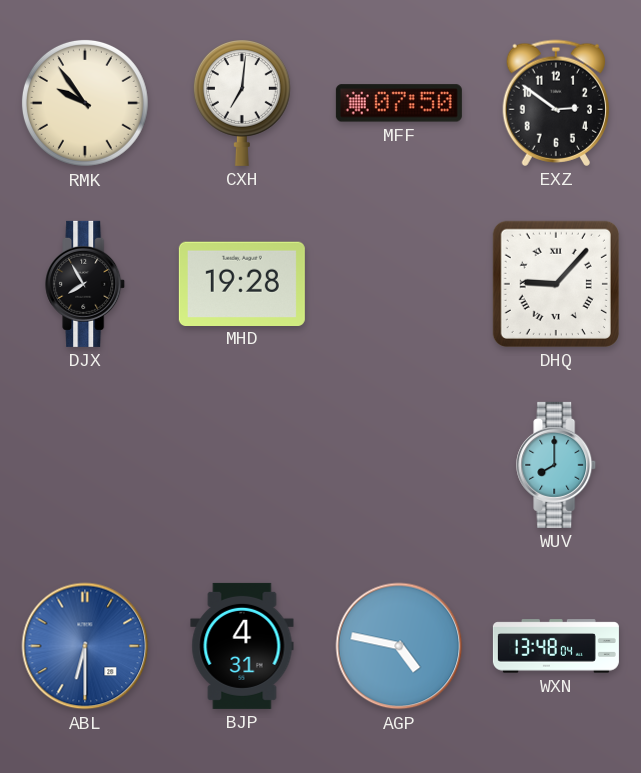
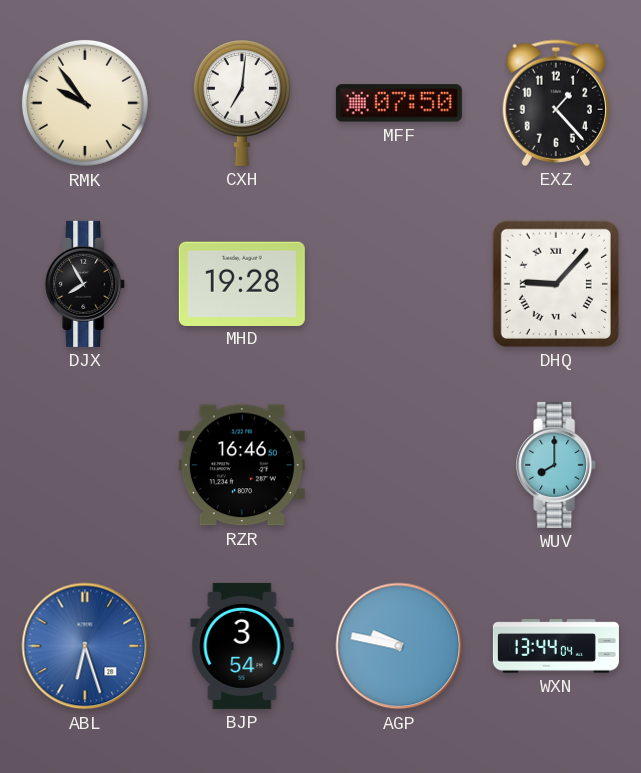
EXZ: 2:51 -> 1:23 (555, 103)
RZR: none -> 16:46 (242, 465)
ABL: 6:30 -> 6:27 (85, 646)
BJP: 4:31 -> 3:54 (242, 646)
AGP: 4:47 -> 9:47 (399, 646)
WXN: 13:48 -> 13:44 (556, 646)
